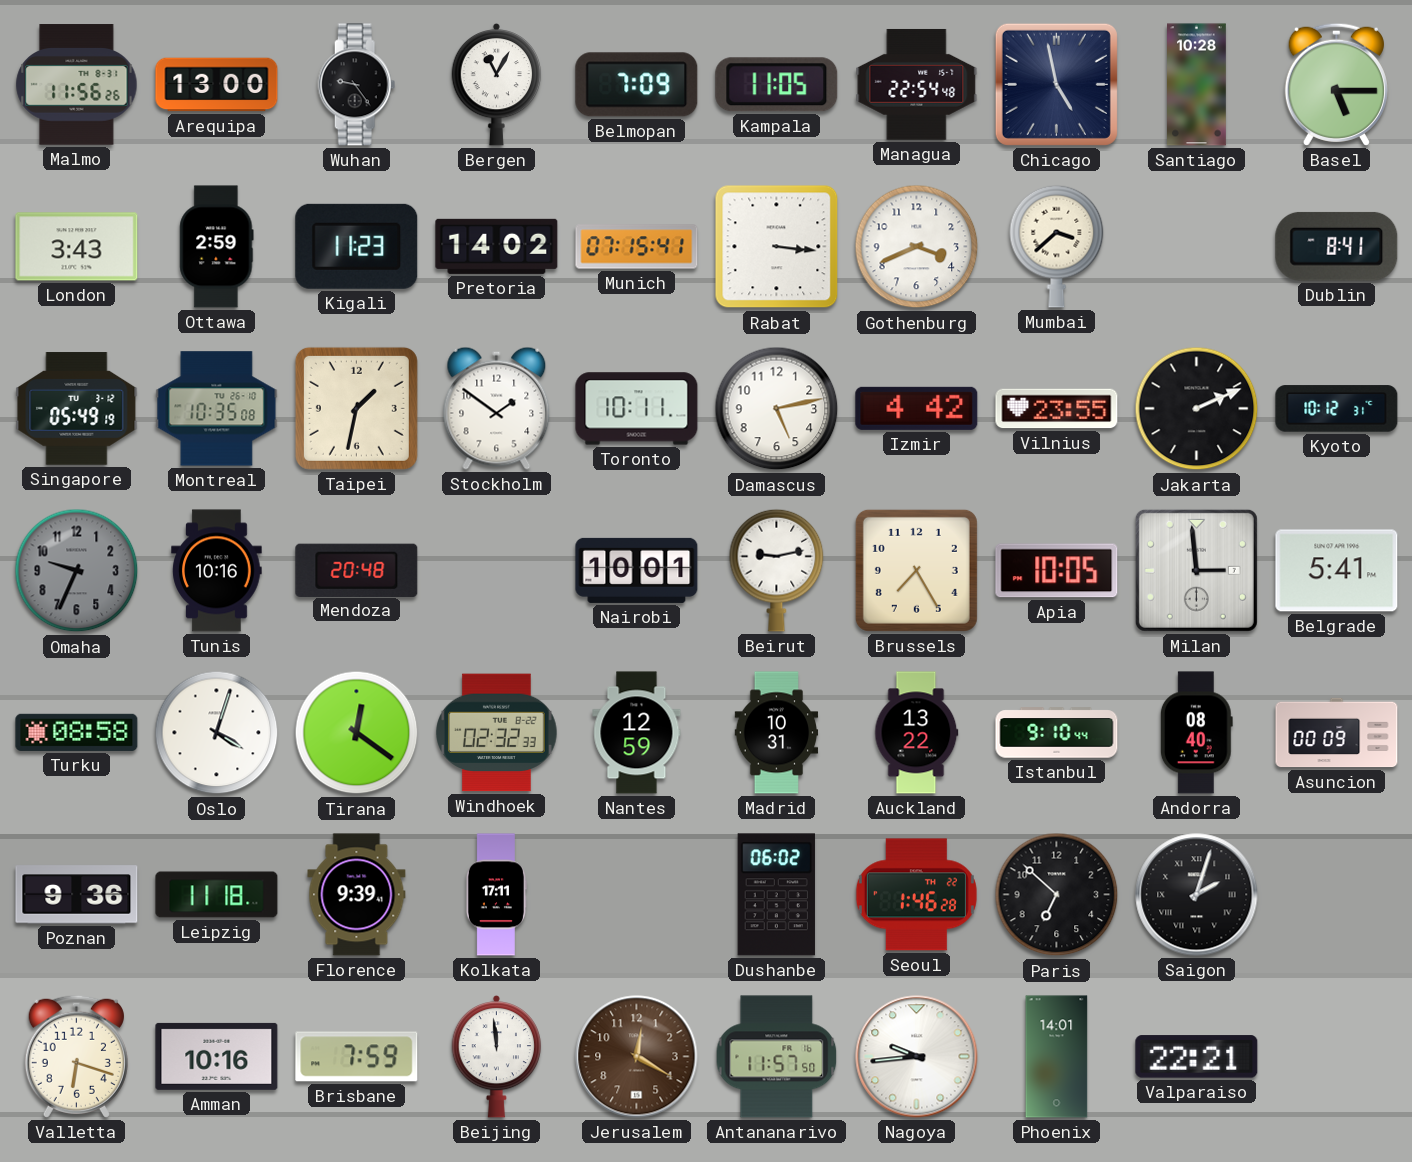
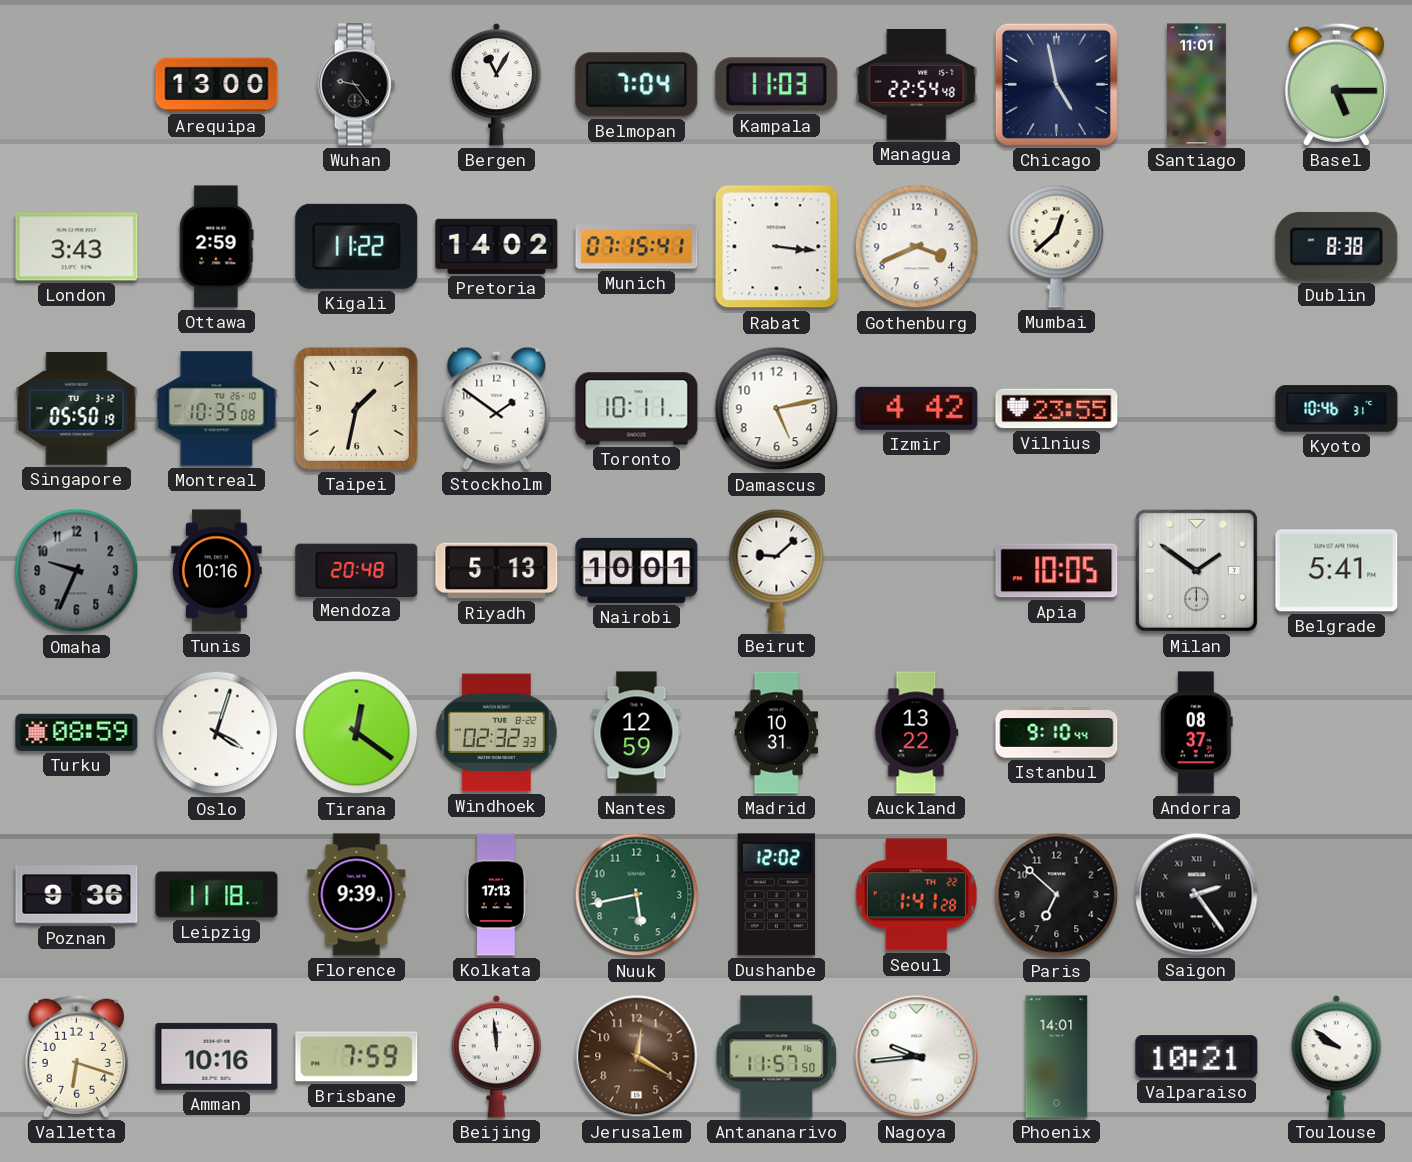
Malmo: 11:56 -> none (77, 85)
Belmopan: 7:09 -> 7:04 (637, 85)
Kampala: 11:05 -> 11:03 (777, 85)
Santiago: 10:28 -> 11:01 (1197, 85)
Kigali: 11:23 -> 11:22 (357, 246)
Mumbai: 3:38 -> 12:38 (1057, 246)
Dublin: 8:41 -> 8:38 (1337, 246)
Singapore: 05:49 -> 05:50 (77, 409)
Jakarta: 2:11 -> none (1197, 409)
Kyoto: 10:12 -> 10:46 (1337, 409)
Riyadh: none -> 5:13 (497, 571)
Beirut: 9:13 -> 9:08 (777, 570)
Brussels: 7:25 -> none (916, 570)
Milan: 2:59 -> 1:51 (1196, 570)
Turku: 08:58 -> 08:59 (77, 732)
Andorra: 08:40 -> 08:37 (1196, 733)
Asuncion: 00:09 -> none (1337, 733)
Kolkata: 17:11 -> 17:13 (496, 895)
Nuuk: none -> 5:43 (637, 895)
Dushanbe: 06:02 -> 12:02 (776, 895)
Seoul: 1:46 -> 1:41 (916, 895)
Saigon: 2:03 -> 2:24 (1197, 895)
Valparaiso: 22:21 -> 10:21 (1197, 1057)
Toulouse: none -> 9:51 (1337, 1056)
